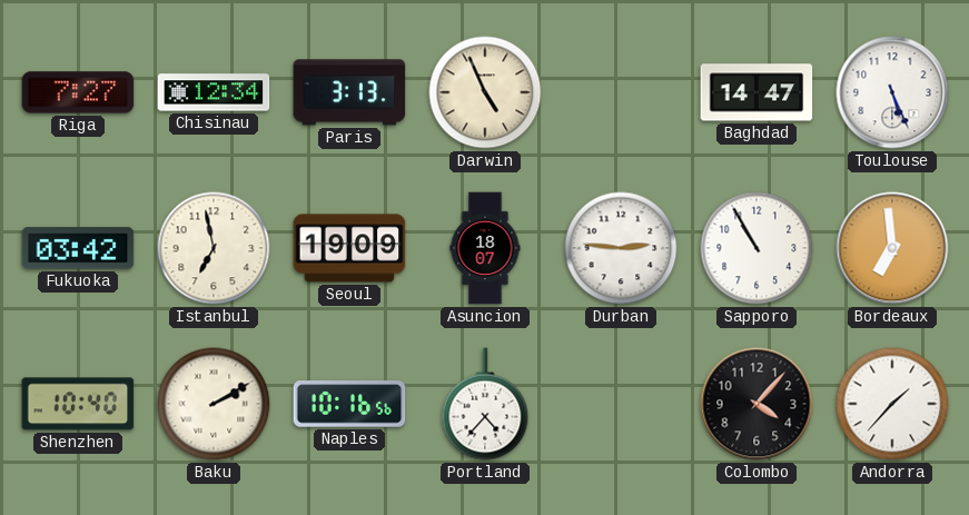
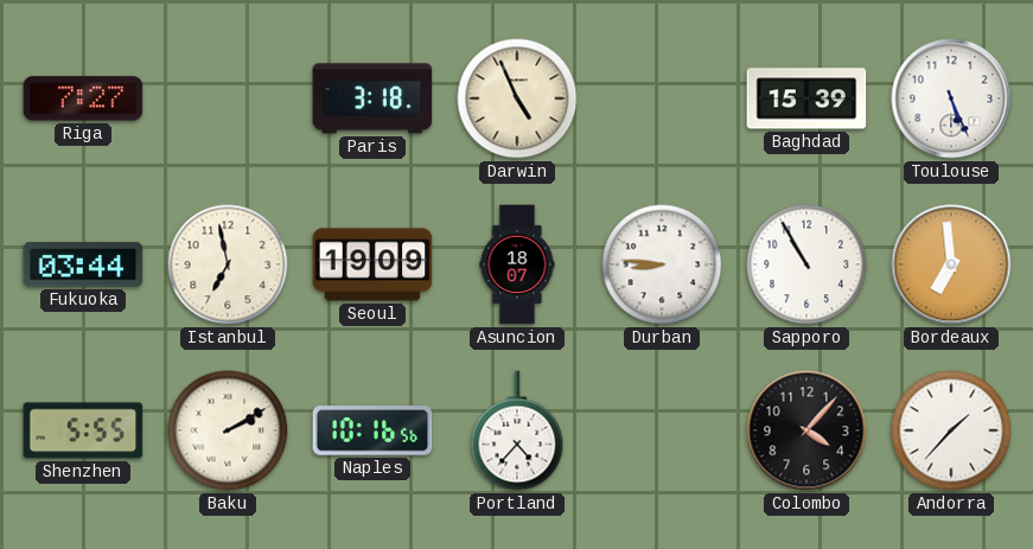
Chisinau: 12:34 -> none (214, 92)
Paris: 3:13 -> 3:18 (372, 98)
Baghdad: 14:47 -> 15:39 (806, 98)
Fukuoka: 03:42 -> 03:44 (83, 264)
Durban: 2:46 -> 8:46 (662, 264)
Shenzhen: 10:40 -> 5:55 (83, 430)
